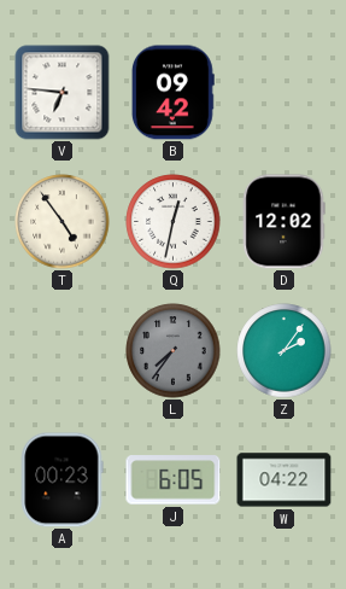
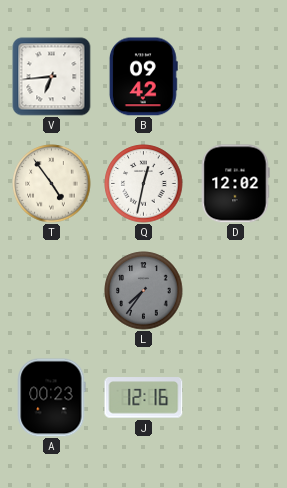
V: 6:46 -> 6:44 (52, 77)
Z: 2:06 -> none (285, 351)
J: 6:05 -> 12:16 (144, 398)
W: 04:22 -> none (285, 480)
